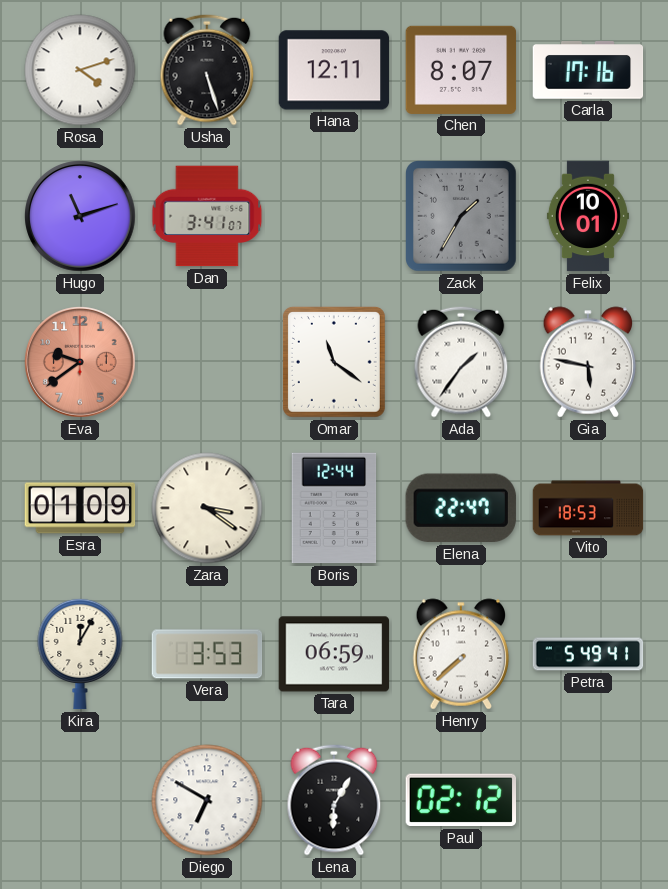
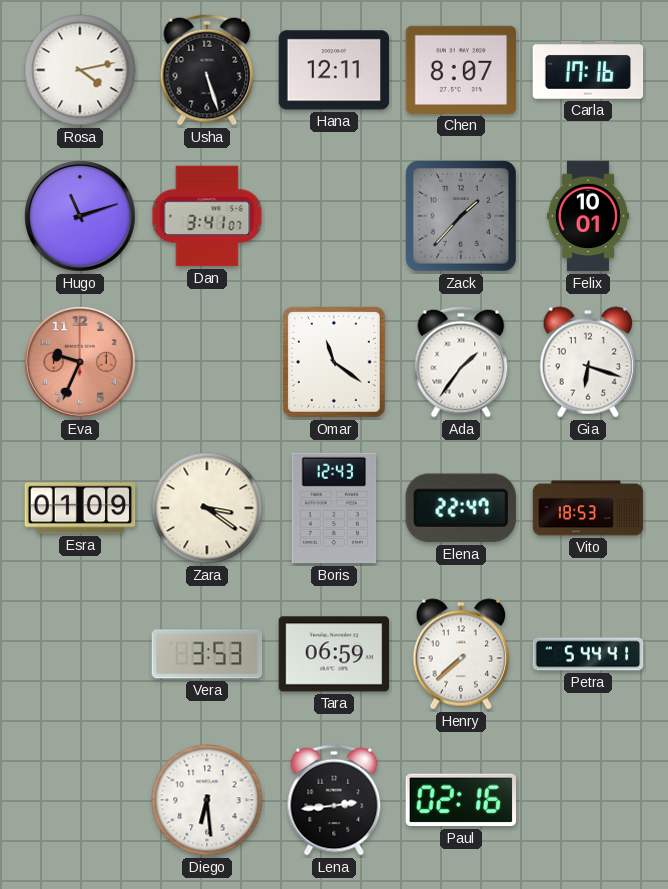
Rosa: 4:12 -> 4:13 (80, 70)
Zack: 1:35 -> 1:37 (462, 217)
Eva: 9:39 -> 9:34 (80, 362)
Gia: 5:47 -> 6:18 (588, 362)
Boris: 12:44 -> 12:43 (334, 508)
Kira: 12:05 -> none (80, 654)
Petra: 5:49 -> 5:44 (588, 654)
Diego: 6:50 -> 6:29 (207, 800)
Lena: 6:05 -> 2:44 (334, 800)
Paul: 02:12 -> 02:16 (460, 800)
